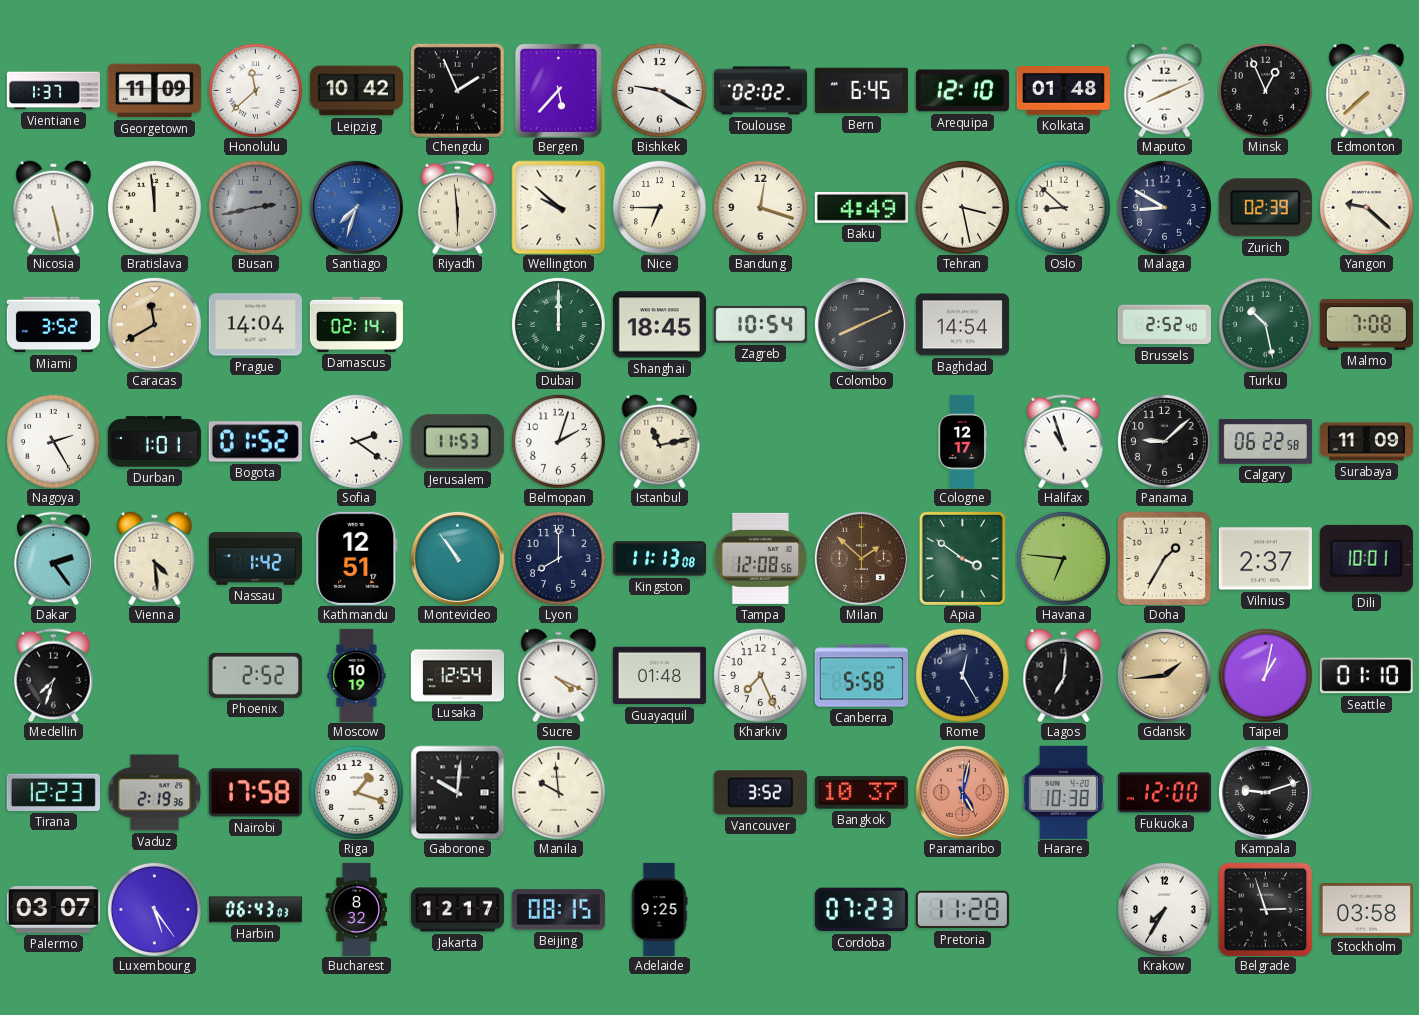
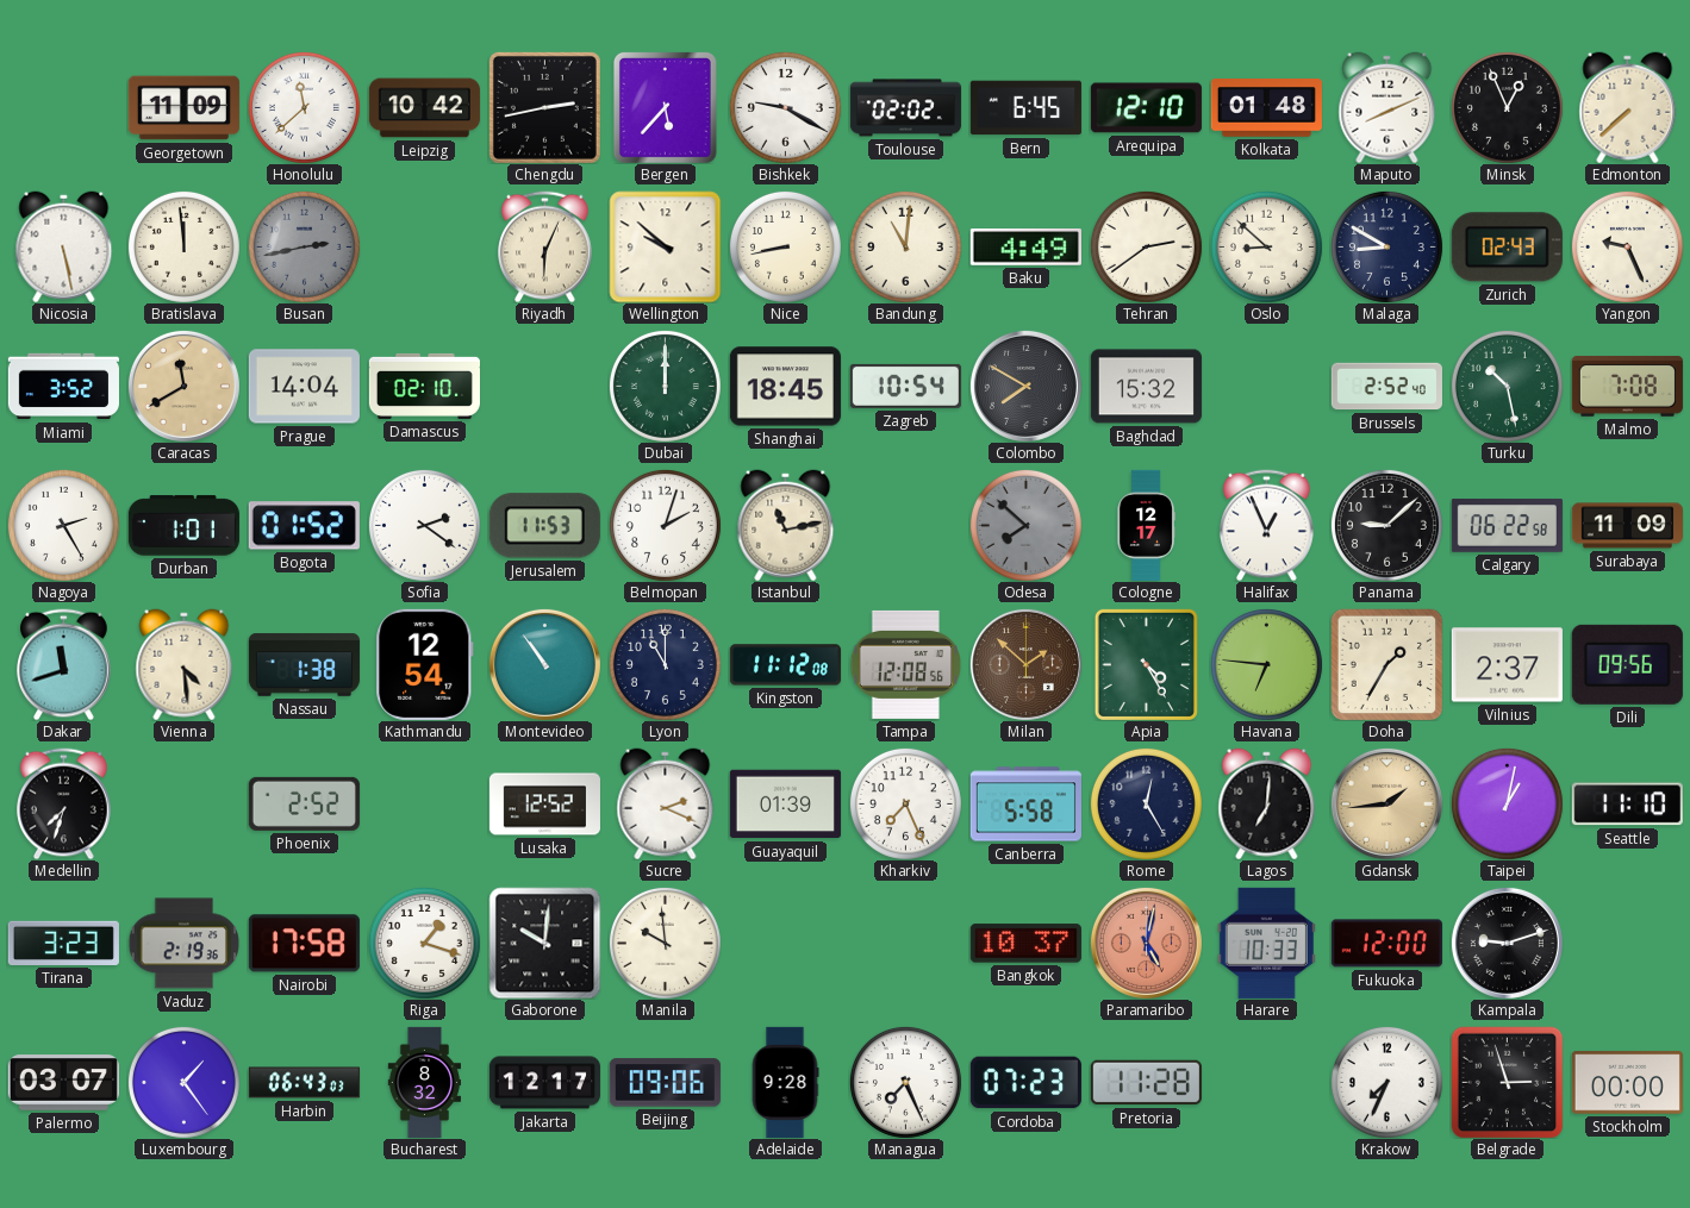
Vientiane: 1:37 -> none (53, 91)
Chengdu: 1:56 -> 2:43 (544, 107)
Santiago: 7:33 -> none (356, 207)
Riyadh: 5:59 -> 6:04 (545, 246)
Nice: 6:45 -> 8:43 (785, 246)
Bandung: 12:18 -> 11:01 (905, 246)
Tehran: 3:28 -> 2:39 (1146, 246)
Zurich: 02:39 -> 02:43 (1507, 248)
Yangon: 9:22 -> 9:26 (1627, 246)
Damascus: 02:14 -> 02:10 (424, 386)
Colombo: 8:11 -> 7:50 (1025, 386)
Baghdad: 14:54 -> 15:32 (1146, 387)
Odesa: none -> 7:52 (1025, 525)
Halifax: 10:57 -> 12:56 (1267, 525)
Dakar: 2:24 -> 11:42 (64, 664)
Nassau: 1:42 -> 1:38 (304, 665)
Kathmandu: 12:51 -> 12:54 (425, 664)
Lyon: 8:00 -> 11:00 (665, 664)
Kingston: 11:13 -> 11:12 (785, 665)
Apia: 3:51 -> 4:25 (1146, 664)
Dili: 10:01 -> 09:56 (1627, 664)
Moscow: 10:19 -> none (357, 675)
Lusaka: 12:54 -> 12:52 (544, 805)
Sucre: 4:19 -> 2:19 (666, 803)
Guayaquil: 01:48 -> 01:39 (785, 805)
Seattle: 01:10 -> 11:10 (1627, 805)
Tirana: 12:23 -> 3:23 (63, 943)
Vancouver: 3:52 -> none (760, 793)
Harare: 10:38 -> 10:33 (1266, 943)
Luxembourg: 5:24 -> 1:24 (183, 1082)
Beijing: 08:15 -> 09:06 (665, 1083)
Adelaide: 9:25 -> 9:28 (785, 1082)
Managua: none -> 7:26 (905, 1082)
Krakow: 7:35 -> 7:34 (1386, 1082)
Stockholm: 03:58 -> 00:00 (1627, 1083)
